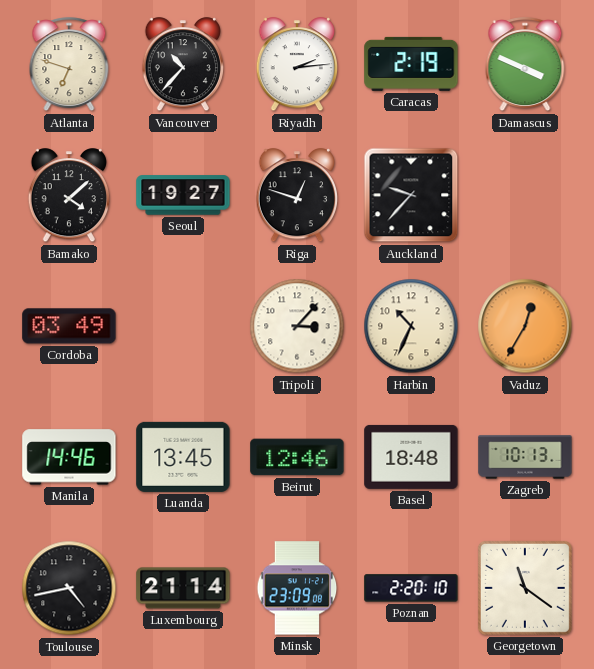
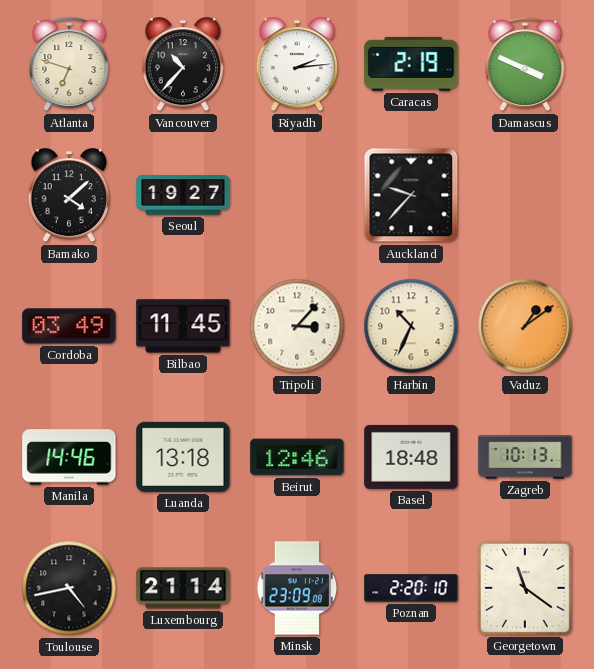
Riga: 12:48 -> none (296, 196)
Bilbao: none -> 11:45 (183, 326)
Vaduz: 12:35 -> 1:09 (525, 326)
Luanda: 13:45 -> 13:18 (183, 457)
